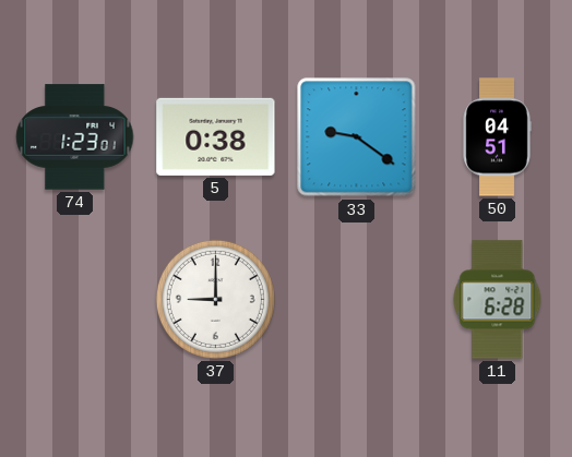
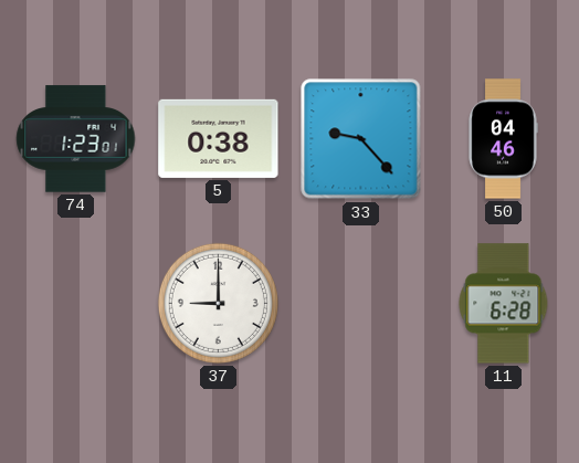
33: 9:21 -> 9:23 (361, 139)
50: 04:51 -> 04:46 (503, 139)
